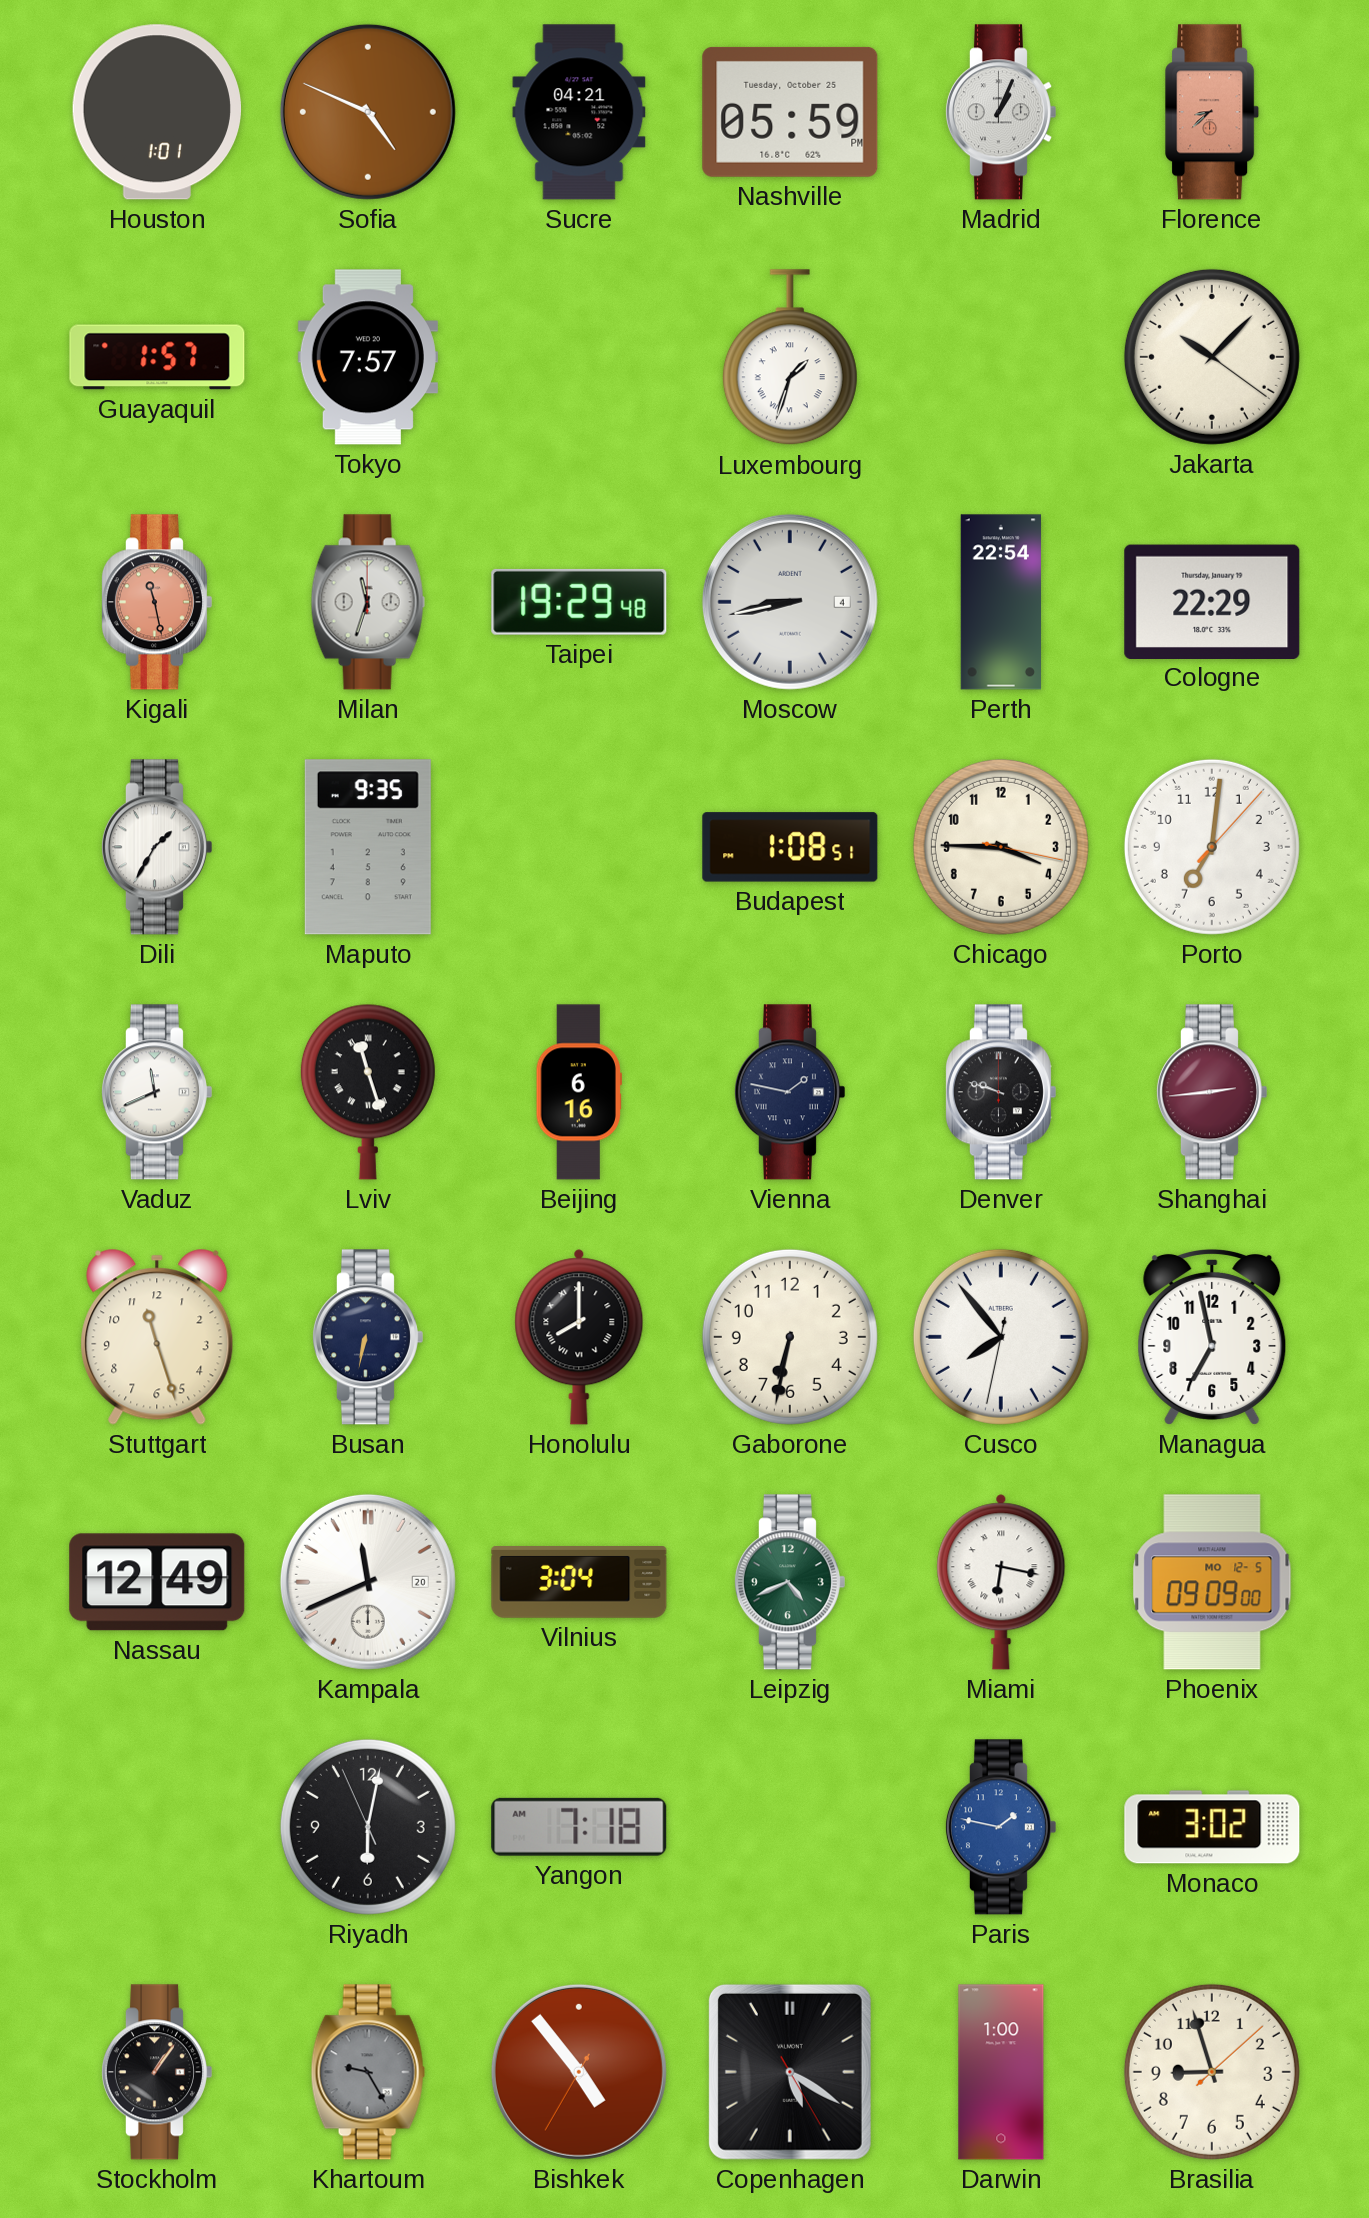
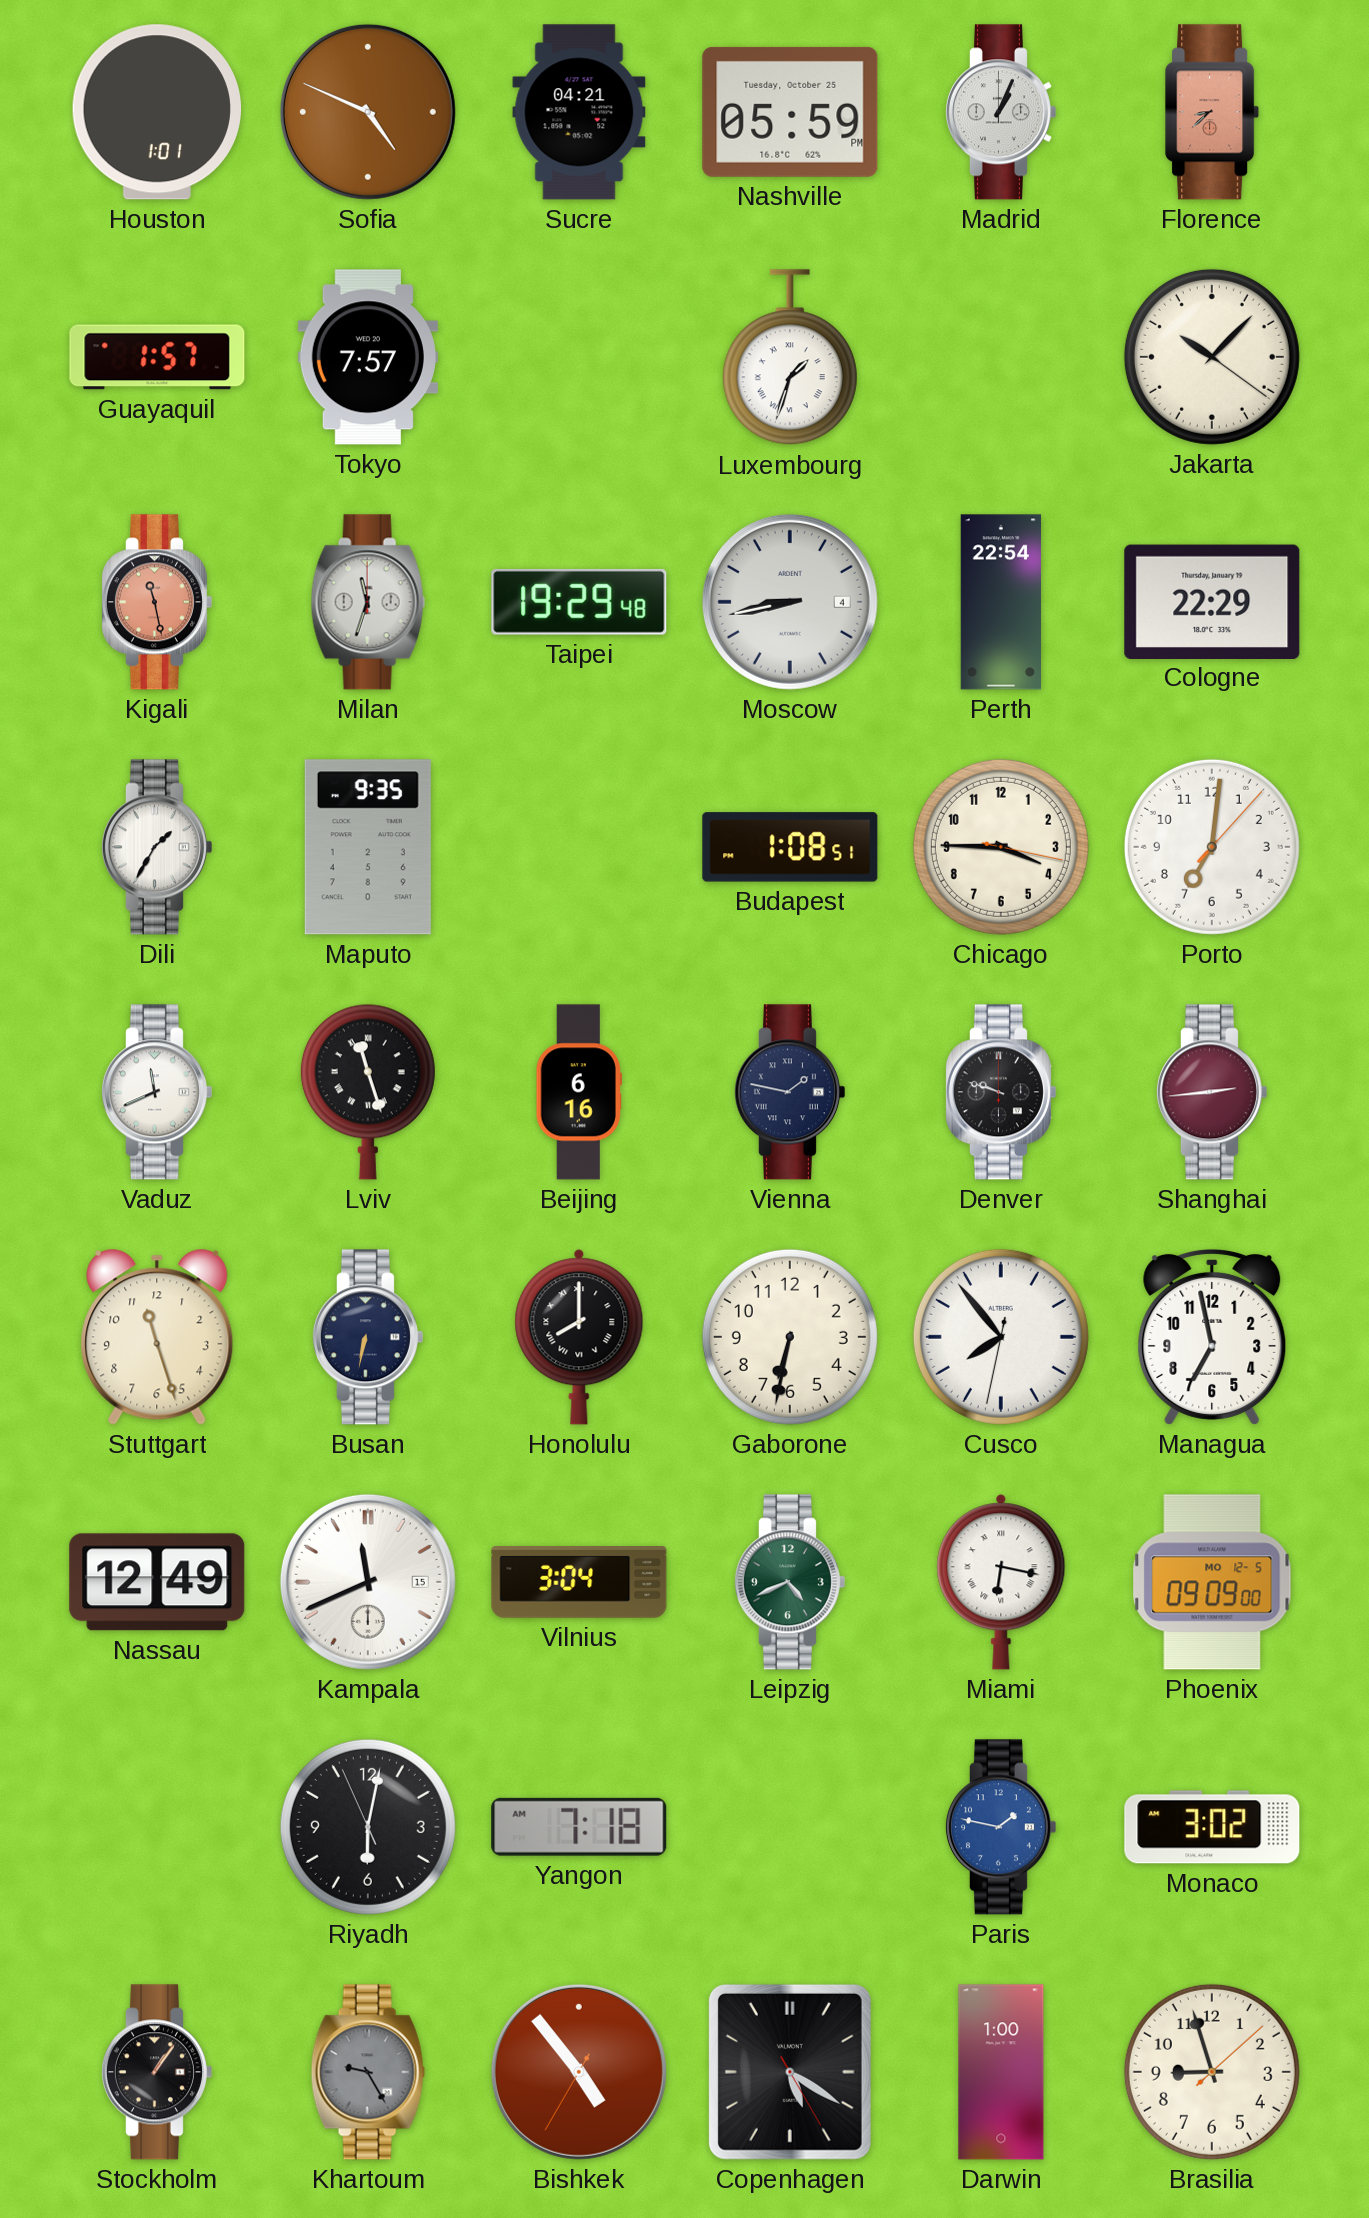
Kampala date: 20 -> 15 (368, 1582)
